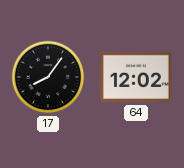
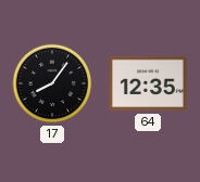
64: 12:02 -> 12:35 (149, 83)
